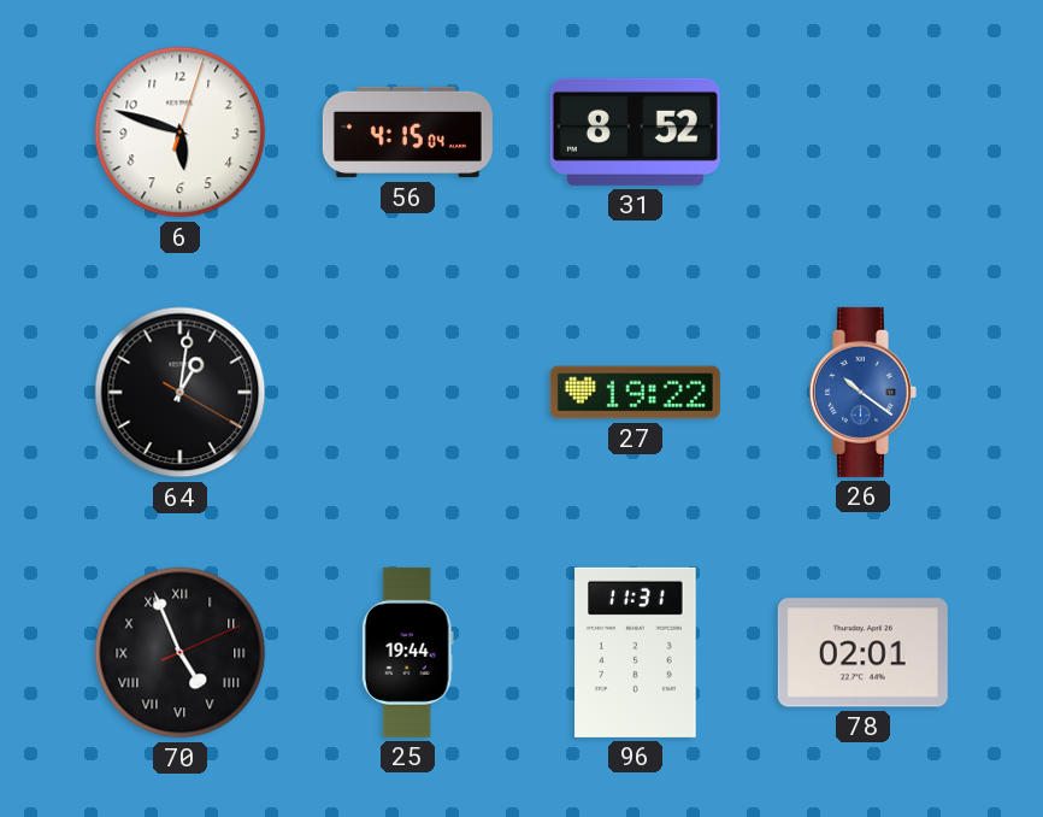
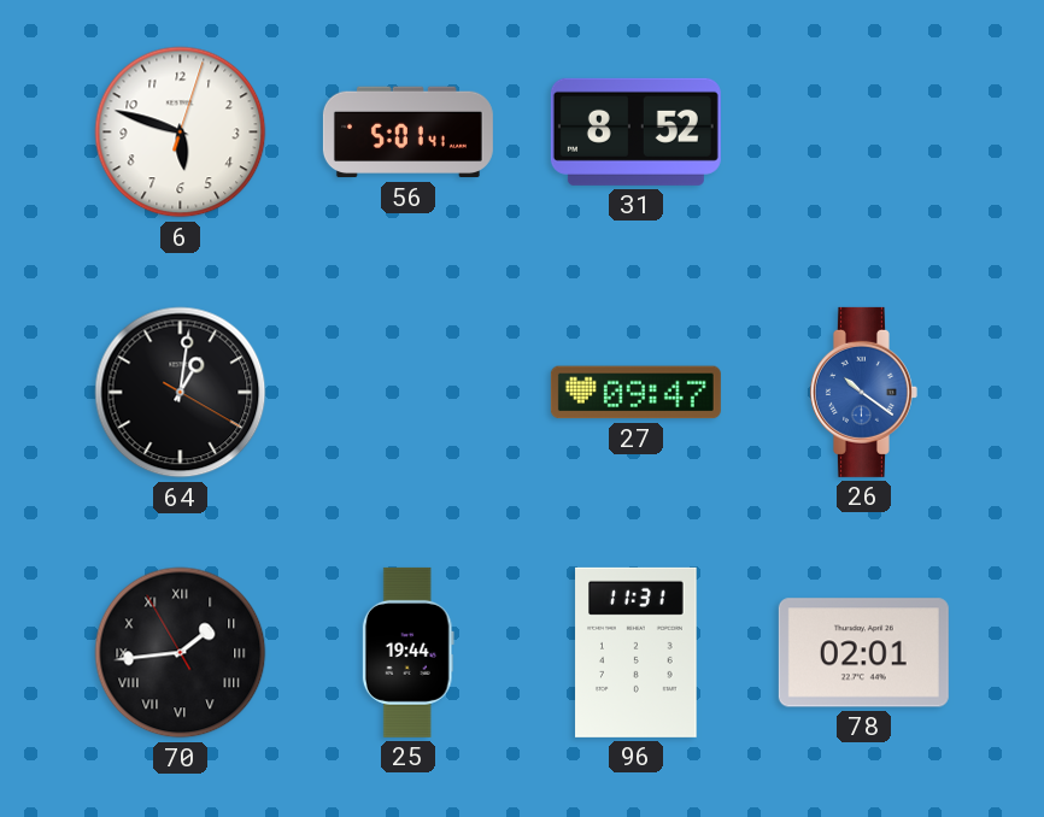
56: 4:15 -> 5:01 (407, 133)
27: 19:22 -> 09:47 (635, 393)
70: 4:56 -> 1:43 (181, 653)
